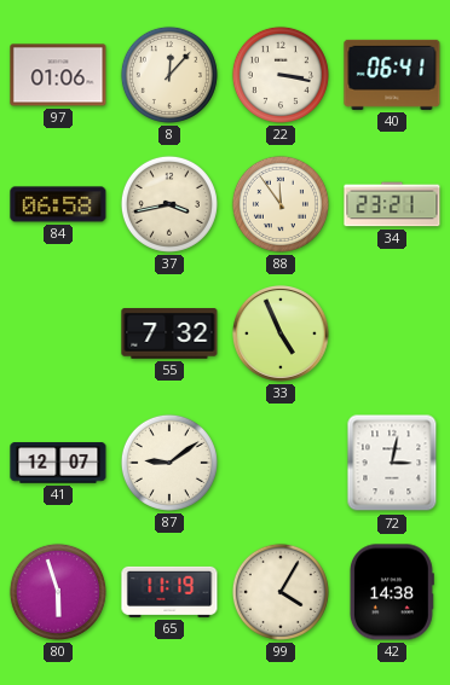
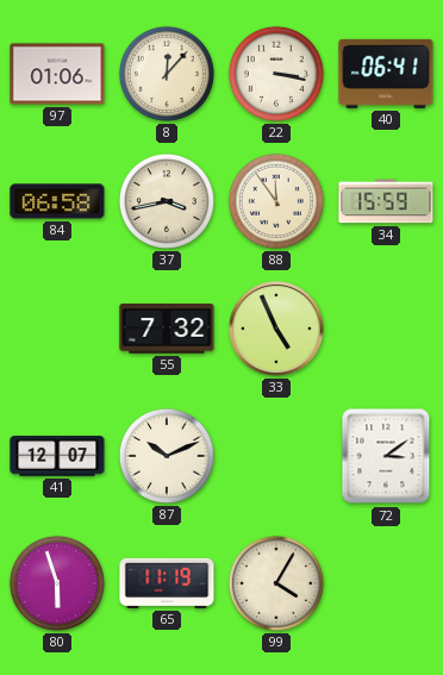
34: 23:21 -> 15:59 (386, 201)
87: 9:09 -> 10:11 (167, 456)
72: 3:02 -> 3:09 (386, 456)
42: 14:38 -> none (392, 592)
